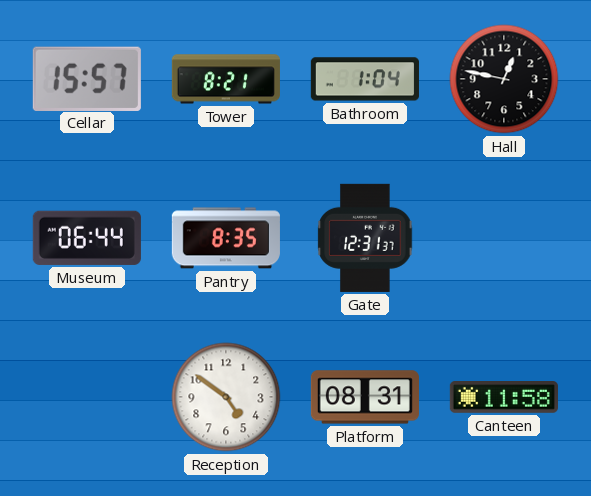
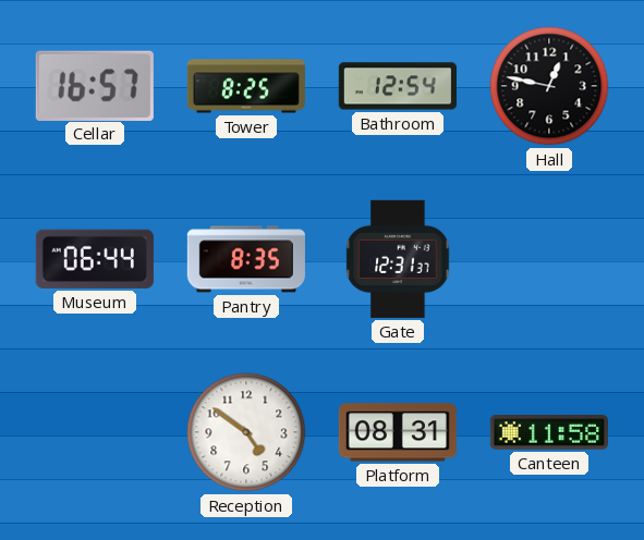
Cellar: 15:57 -> 16:57 (95, 85)
Tower: 8:21 -> 8:25 (246, 86)
Bathroom: 1:04 -> 12:54 (398, 86)
